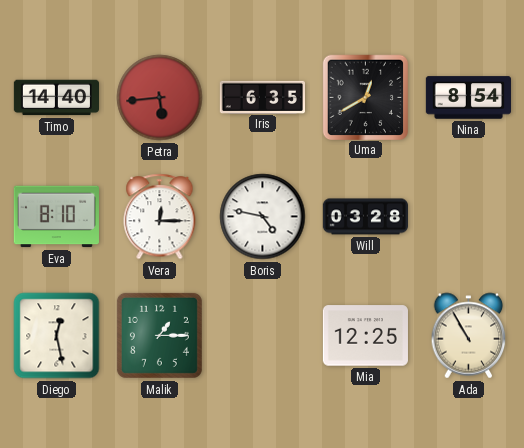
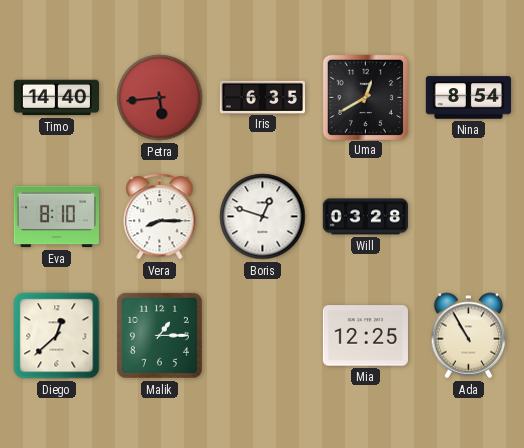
Vera: 12:15 -> 8:15 (160, 217)
Boris: 4:47 -> 12:48 (263, 217)
Diego: 12:28 -> 12:38 (57, 336)
